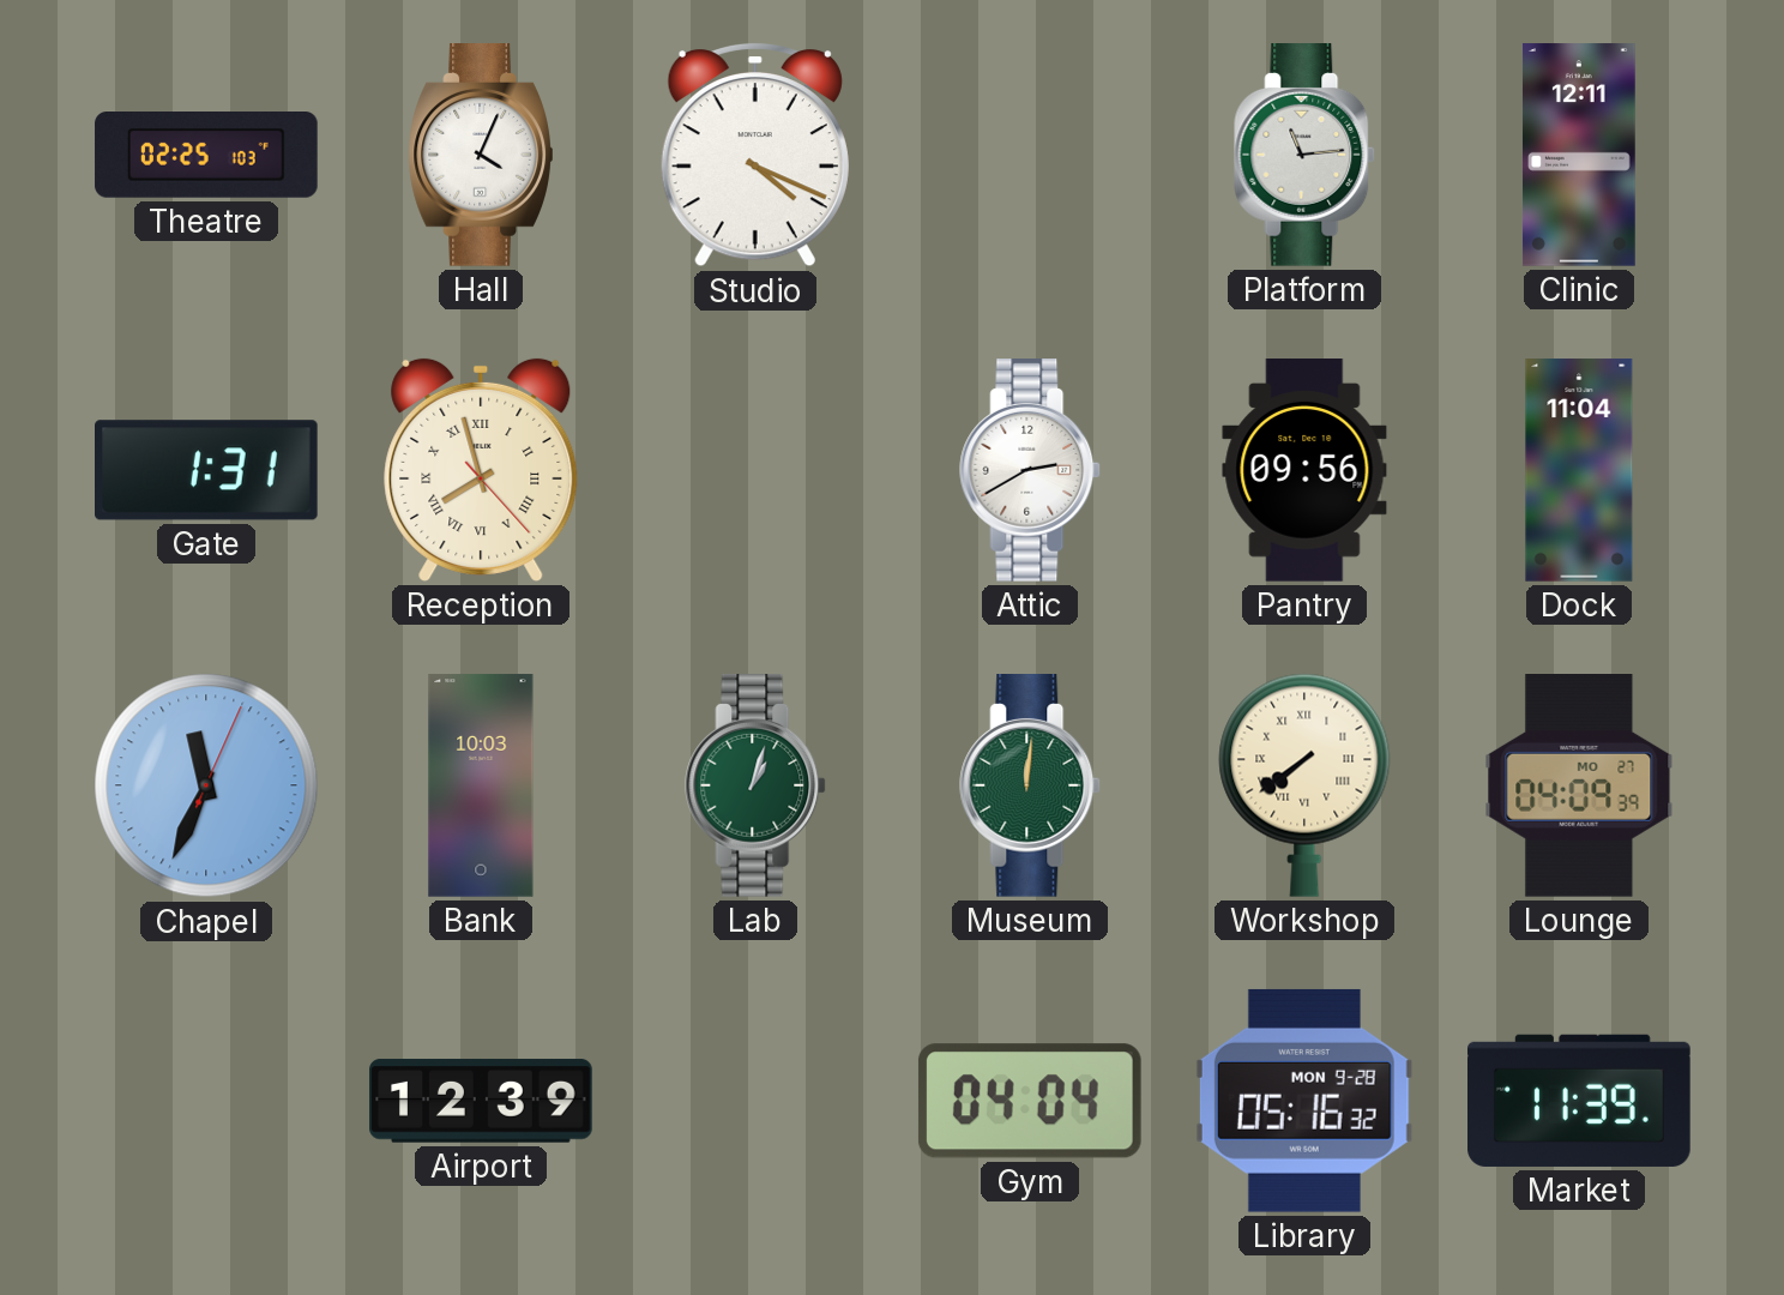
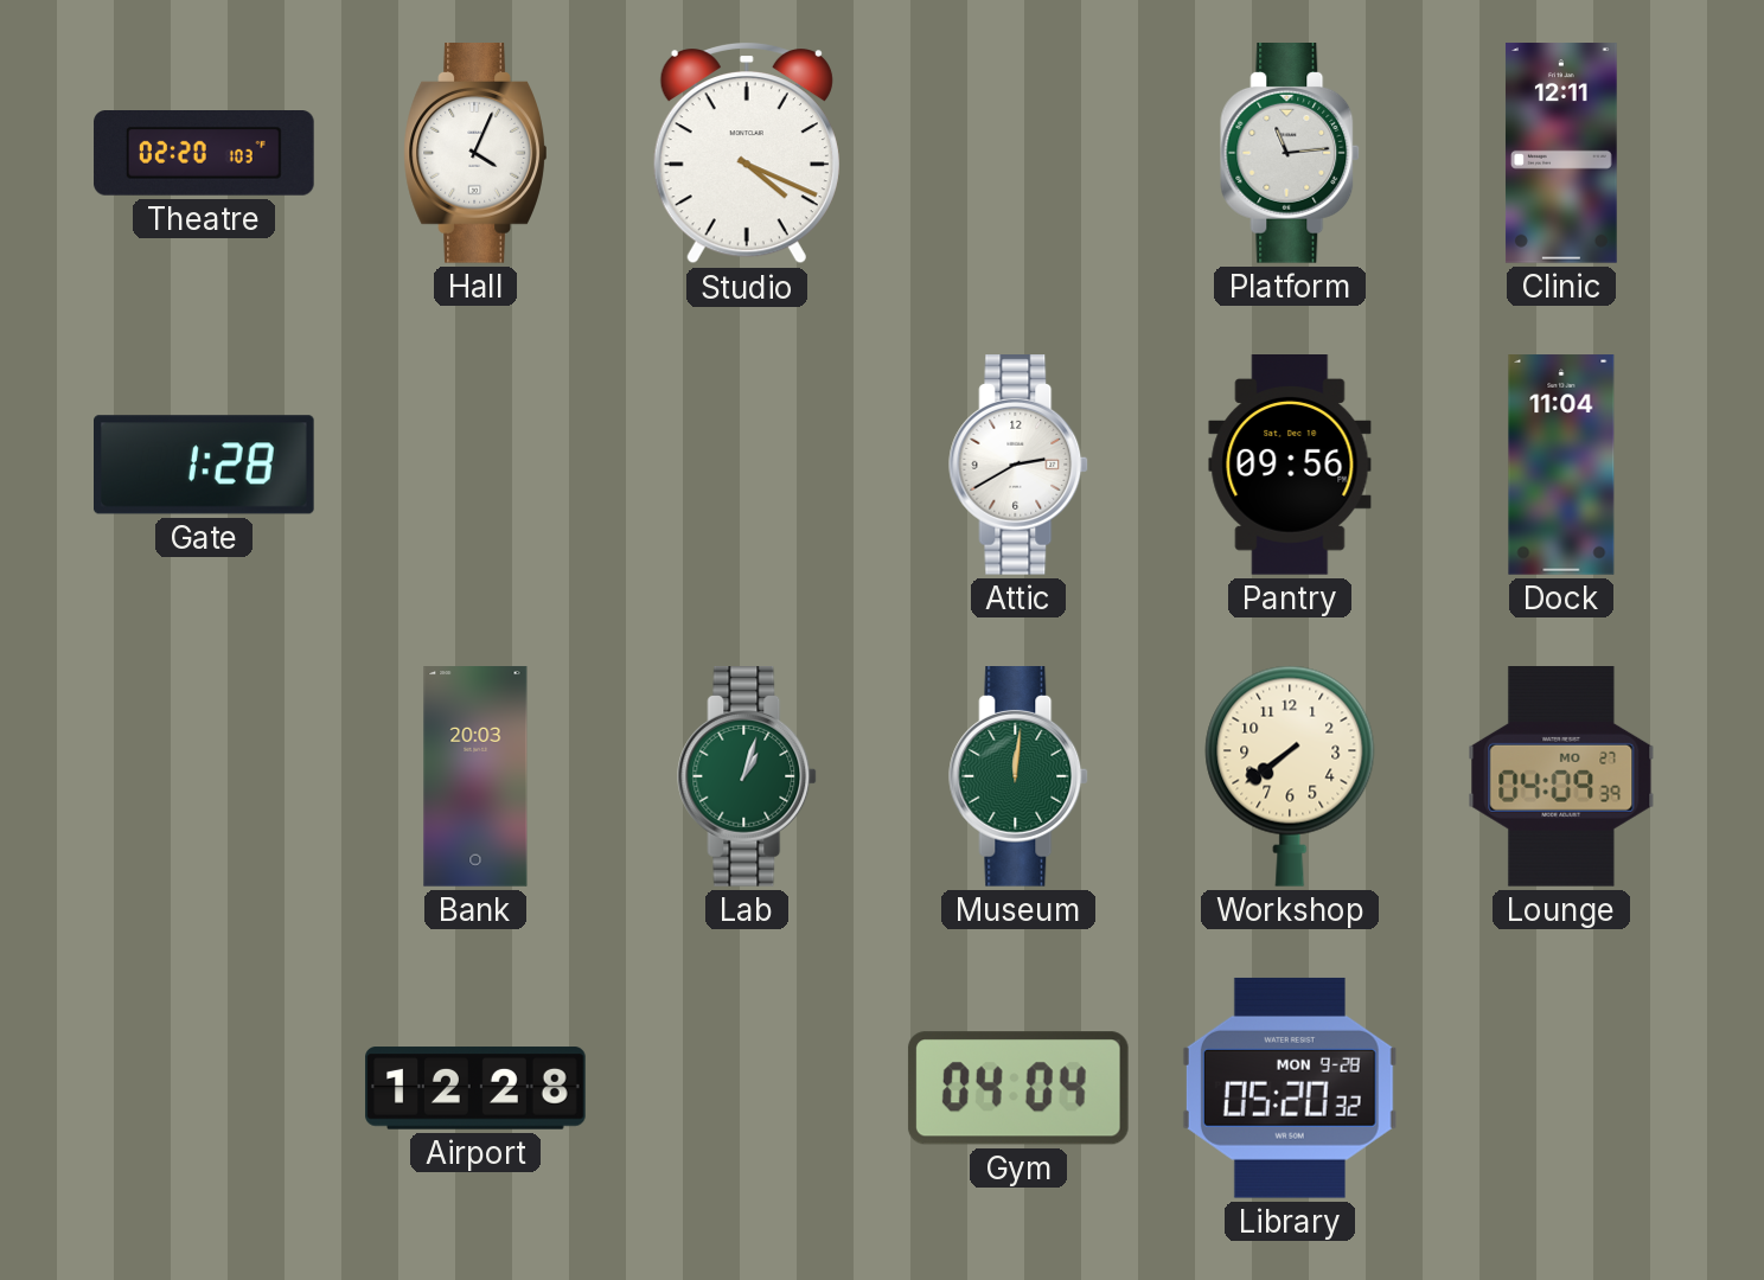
Theatre: 02:25 -> 02:20 (204, 154)
Gate: 1:31 -> 1:28 (205, 465)
Reception: 7:57 -> none (481, 470)
Chapel: 11:34 -> none (206, 785)
Bank: 10:03 -> 20:03 (475, 776)
Workshop numerals: Roman -> Arabic (1290, 776)
Airport: 12:39 -> 12:28 (475, 1088)
Library: 05:16 -> 05:20 (1290, 1088)
Market: 11:39 -> none (1579, 1101)
